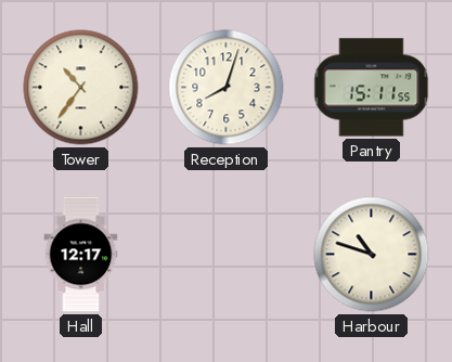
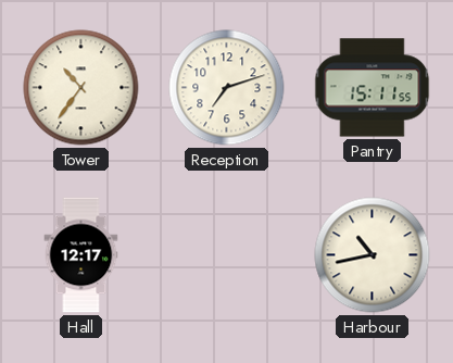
Reception: 8:03 -> 7:12 (227, 88)
Harbour: 10:48 -> 10:43 (373, 255)
